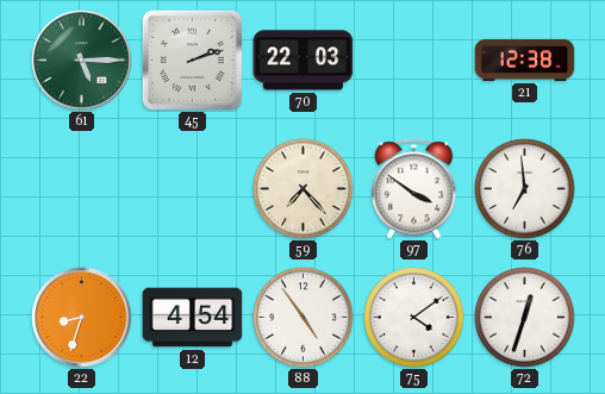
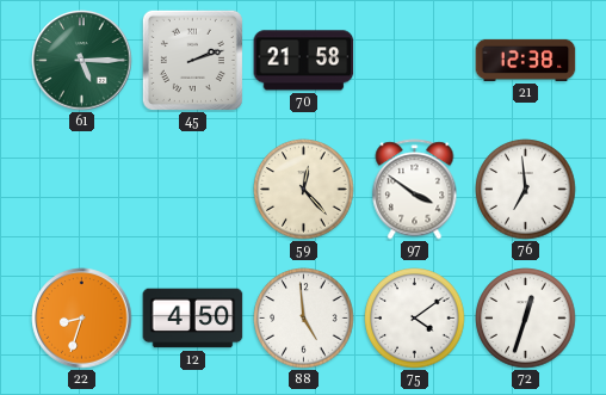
70: 22:03 -> 21:58 (304, 61)
59: 7:23 -> 12:23 (304, 190)
12: 4:54 -> 4:50 (193, 319)
88: 4:54 -> 4:59 (304, 319)
